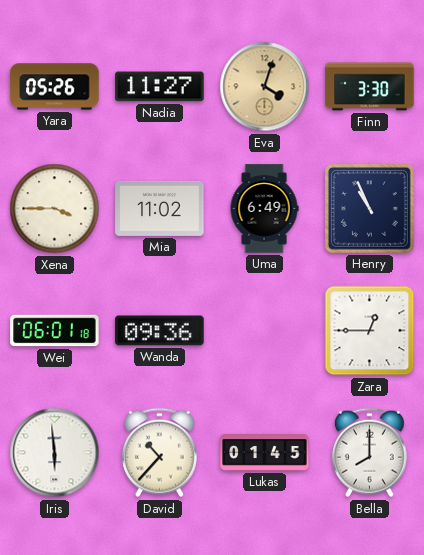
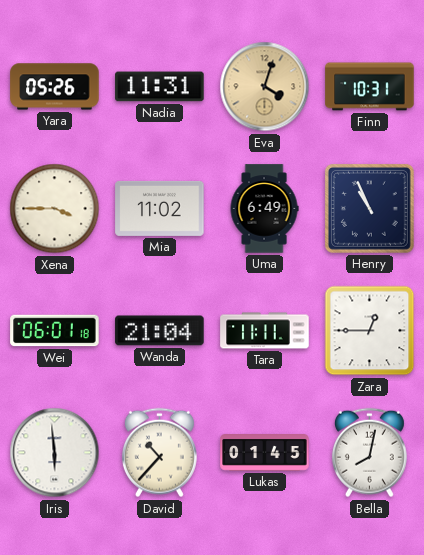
Nadia: 11:27 -> 11:31 (160, 87)
Finn: 3:30 -> 10:31 (370, 87)
Wanda: 09:36 -> 21:04 (160, 331)
Tara: none -> 11:11 (265, 331)
Bella: 8:00 -> 8:02 (369, 453)
